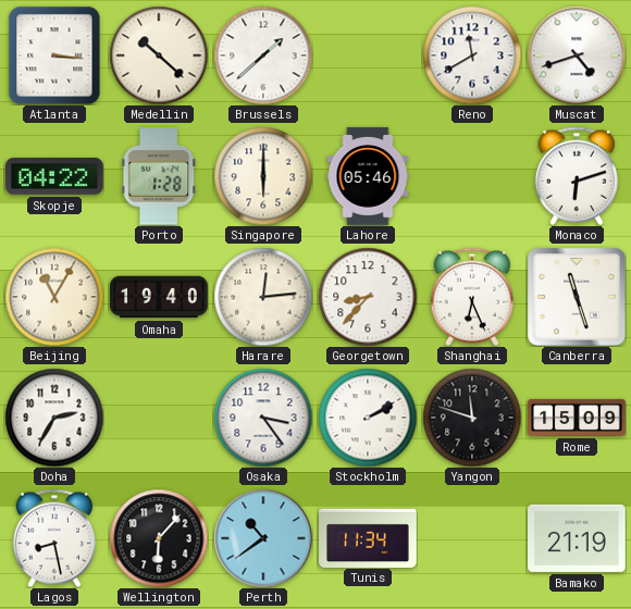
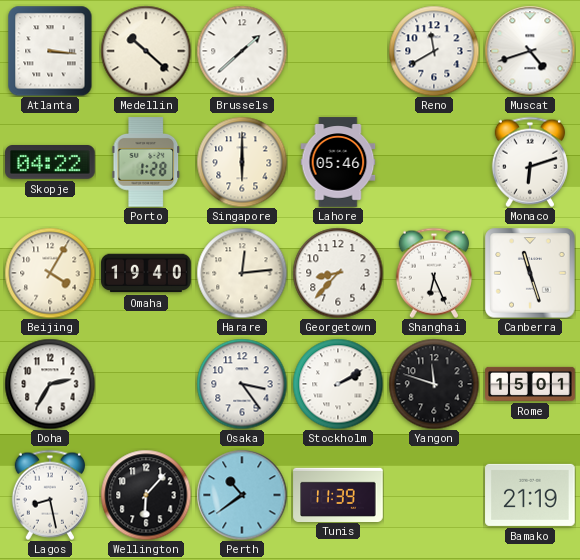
Beijing: 11:05 -> 4:05 (50, 273)
Rome: 15:09 -> 15:01 (530, 384)
Tunis: 11:34 -> 11:39 (338, 494)
